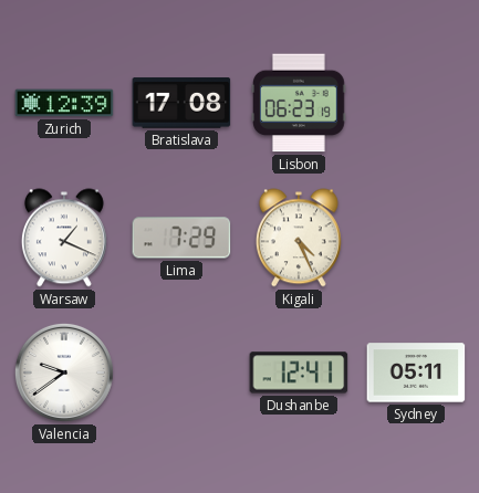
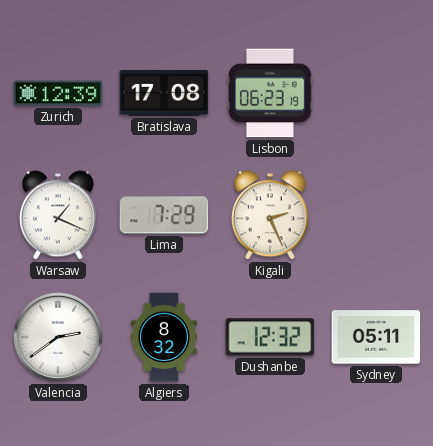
Kigali: 4:26 -> 2:26 (270, 215)
Valencia: 9:39 -> 2:39 (58, 337)
Algiers: none -> 8:32 (164, 337)
Dushanbe: 12:41 -> 12:32 (270, 337)
